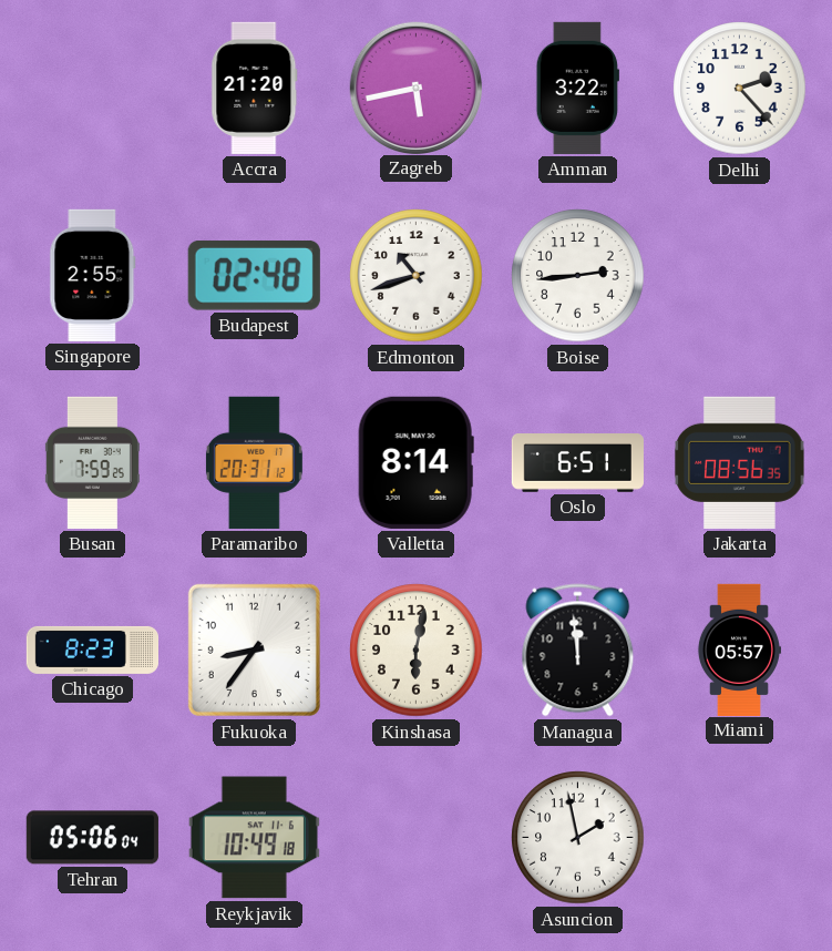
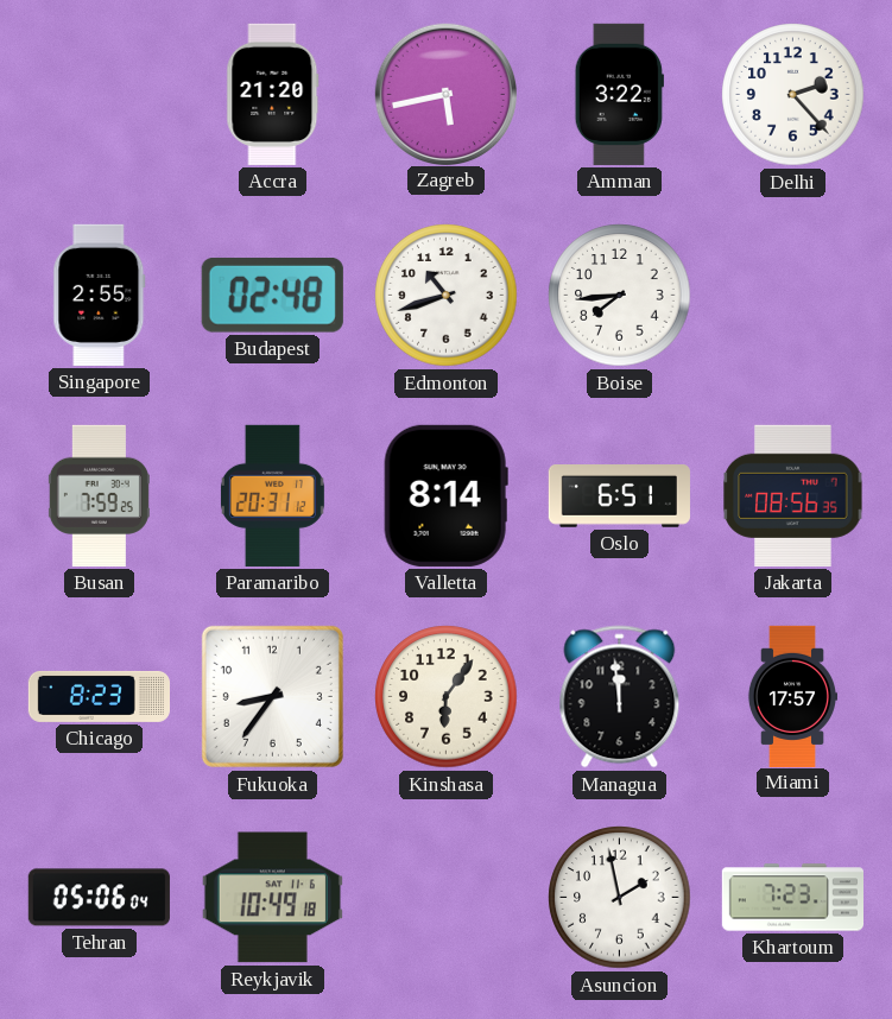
Boise: 2:44 -> 7:44 (620, 296)
Kinshasa: 6:02 -> 6:06 (447, 697)
Miami: 05:57 -> 17:57 (791, 696)
Khartoum: none -> 7:23 (792, 898)
